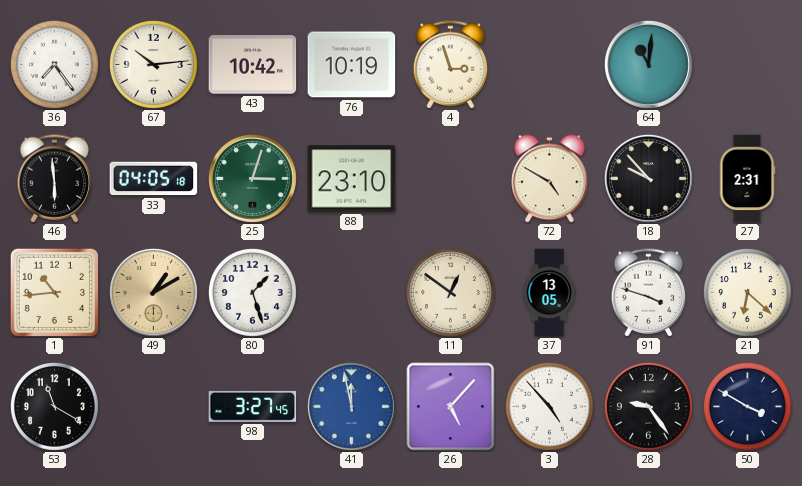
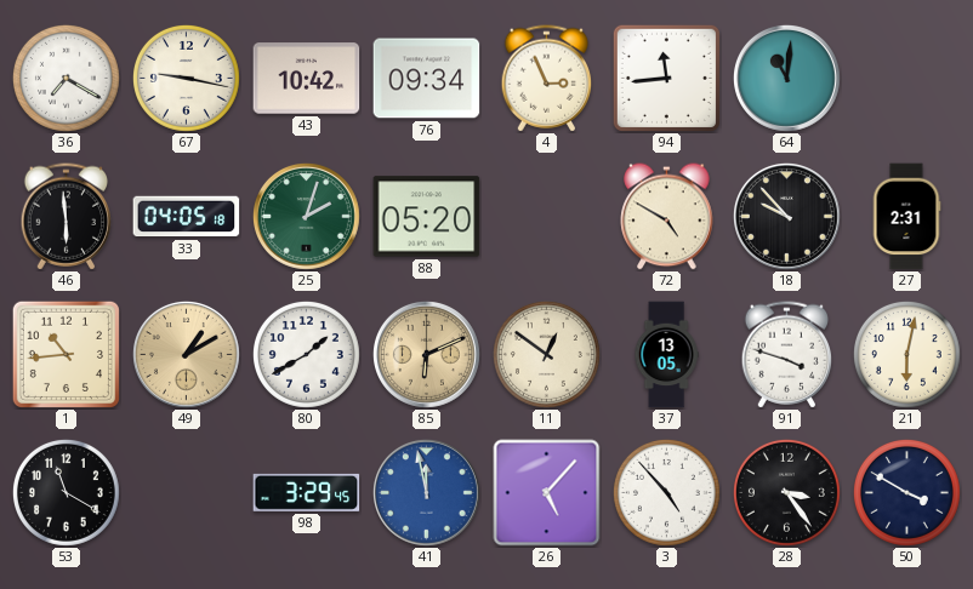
36: 7:24 -> 7:20 (66, 78)
67: 10:14 -> 9:17 (186, 78)
76: 10:19 -> 09:34 (427, 79)
4: 2:57 -> 2:56 (547, 79)
94: none -> 11:44 (666, 78)
25: 3:03 -> 2:03 (306, 216)
88: 23:10 -> 05:20 (427, 217)
80: 1:27 -> 1:40 (306, 354)
85: none -> 6:11 (426, 354)
21: 6:22 -> 6:02 (906, 354)
98: 3:27 -> 3:29 (307, 492)
28: 9:24 -> 3:24 (786, 492)
